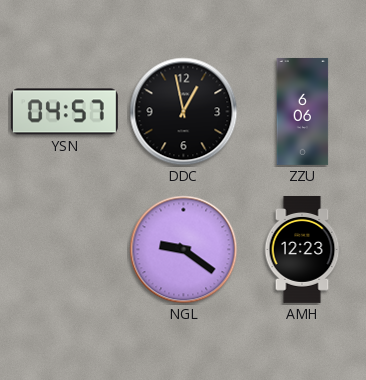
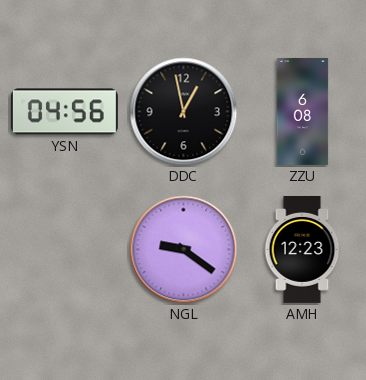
YSN: 04:57 -> 04:56 (64, 112)
ZZU: 6:06 -> 6:08 (303, 111)
